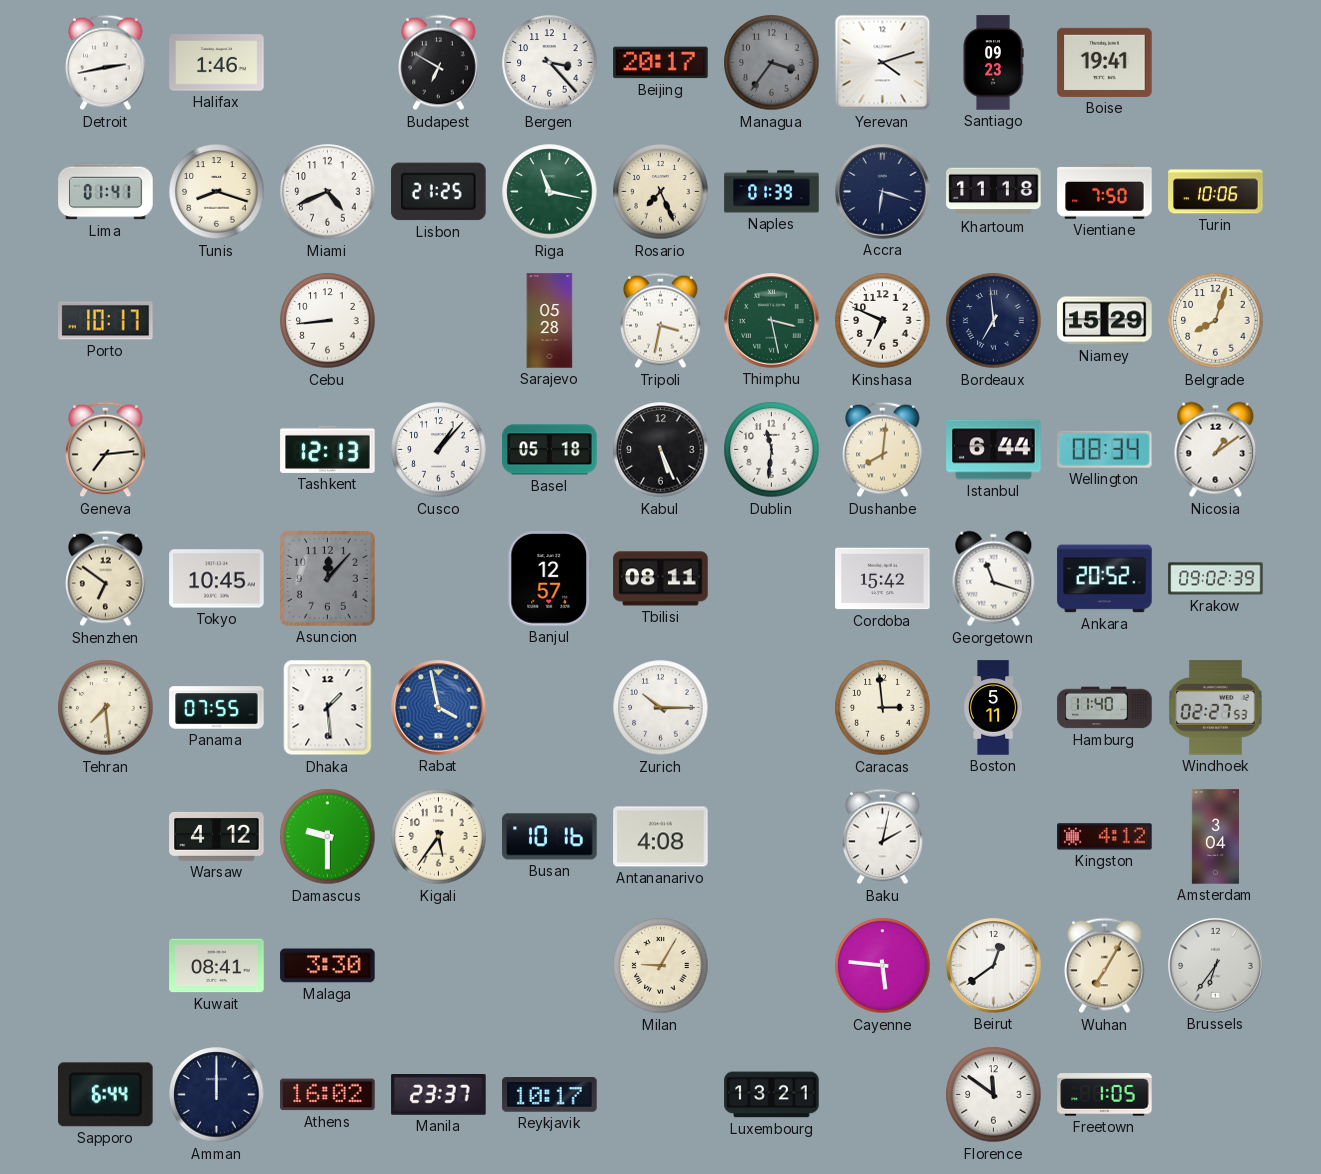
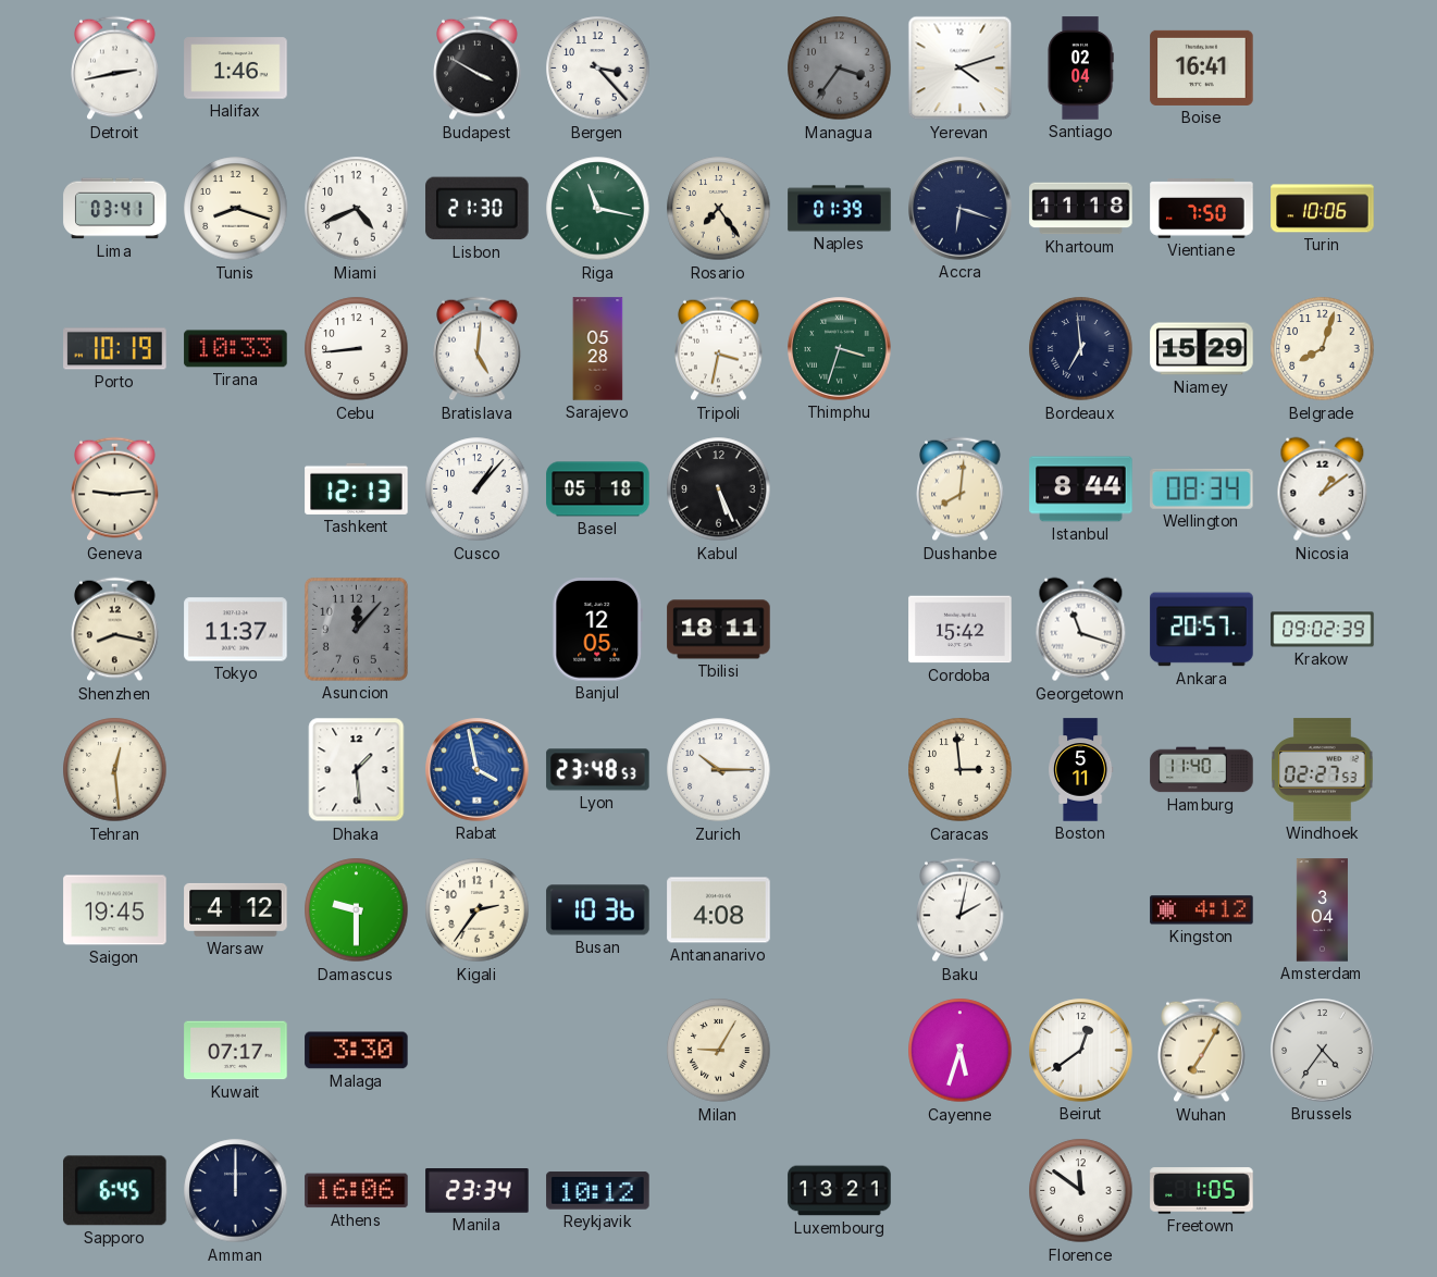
Budapest: 6:50 -> 3:50 (478, 69)
Beijing: 20:17 -> none (661, 63)
Santiago: 09:23 -> 02:04 (1080, 69)
Boise: 19:41 -> 16:41 (1202, 67)
Lima: 01:41 -> 03:41 (115, 209)
Lisbon: 21:25 -> 21:30 (478, 209)
Rosario: 7:26 -> 7:24 (719, 209)
Porto: 10:17 -> 10:19 (115, 349)
Tirana: none -> 10:33 (236, 349)
Bratislava: none -> 5:01 (478, 349)
Thimphu: 3:28 -> 3:33 (840, 349)
Kinshasa: 6:49 -> none (883, 321)
Geneva: 7:14 -> 9:14 (115, 489)
Dublin: 11:31 -> none (772, 450)
Istanbul: 6:44 -> 8:44 (1081, 489)
Shenzhen: 6:51 -> 8:17 (115, 630)
Tokyo: 10:45 -> 11:37 (236, 630)
Banjul: 12:57 -> 12:05 (597, 630)
Tbilisi: 08:11 -> 18:11 (719, 630)
Ankara: 20:52 -> 20:57 (1202, 630)
Tehran: 7:29 -> 12:29 (115, 770)
Panama: 07:55 -> none (217, 708)
Lyon: none -> 23:48 (598, 770)
Saigon: none -> 19:45 (115, 910)
Kigali: 5:36 -> 2:36 (478, 910)
Busan: 10:16 -> 10:36 (598, 910)
Kuwait: 08:41 -> 07:17 (236, 1051)
Cayenne: 5:46 -> 5:33 (961, 1051)
Brussels: 6:36 -> 4:36 (1323, 1051)
Sapporo: 6:44 -> 6:45 (115, 1191)
Athens: 16:02 -> 16:06 (357, 1191)
Manila: 23:37 -> 23:34 (478, 1191)
Reykjavik: 10:17 -> 10:12 (598, 1191)
